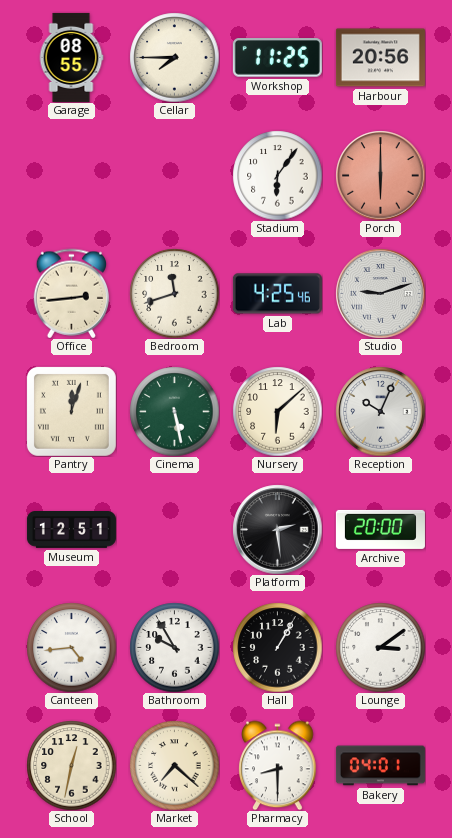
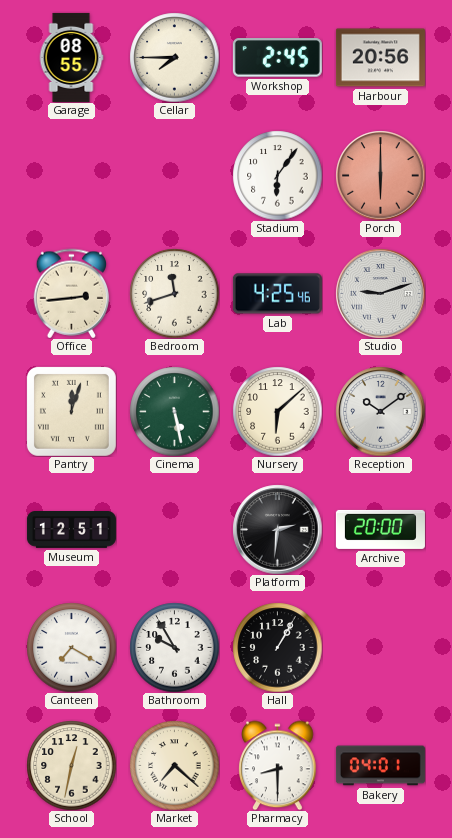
Workshop: 11:25 -> 2:45 (277, 58)
Reception: 10:04 -> 10:09 (380, 411)
Platform: 2:29 -> 2:31 (277, 529)
Canteen: 4:44 -> 7:20 (71, 647)
Lounge: 3:09 -> none (380, 647)
